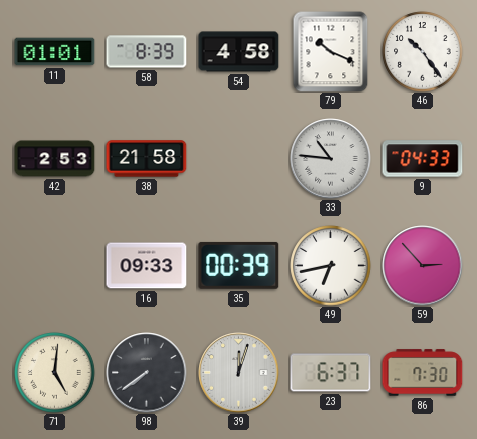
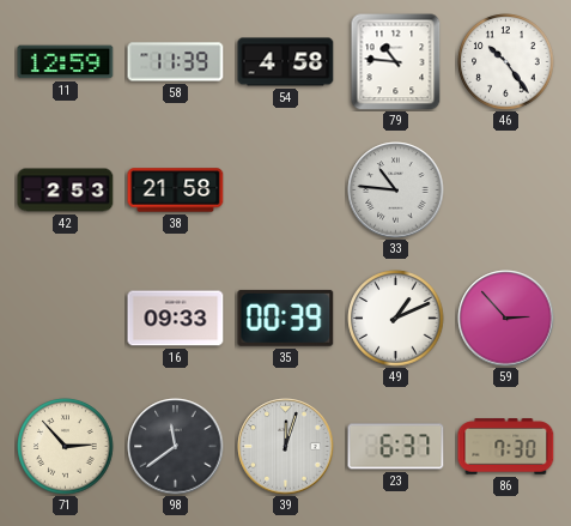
11: 01:01 -> 12:59 (66, 62)
58: 8:39 -> 11:39 (176, 62)
79: 10:19 -> 10:46 (396, 61)
9: 04:33 -> none (423, 159)
49: 6:43 -> 1:11 (396, 319)
71: 5:01 -> 2:53 (66, 447)
98: 7:39 -> 11:39 (176, 447)
